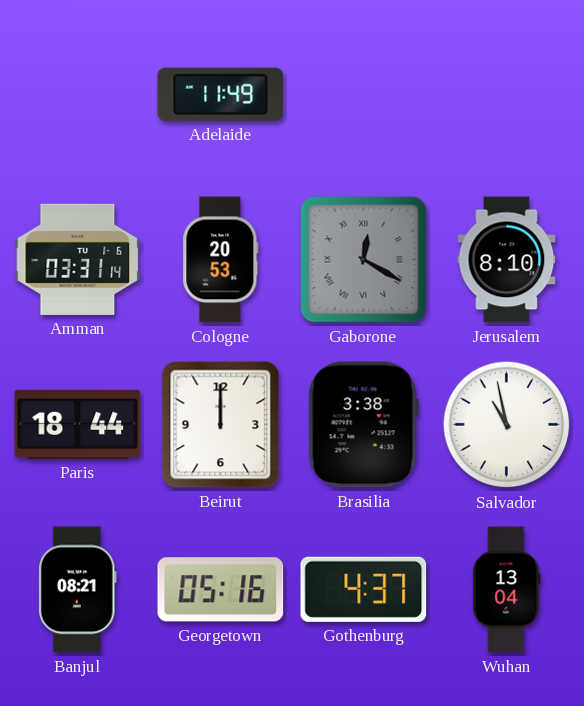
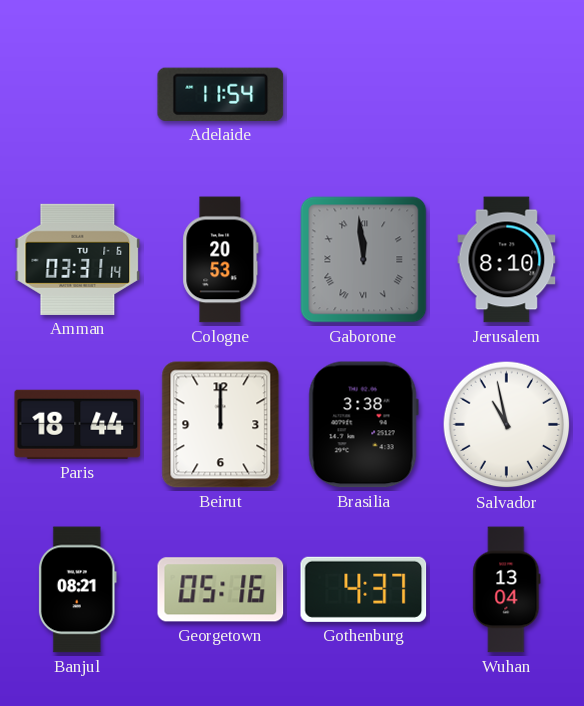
Adelaide: 11:49 -> 11:54 (221, 94)
Gaborone: 12:20 -> 11:59 (364, 260)
